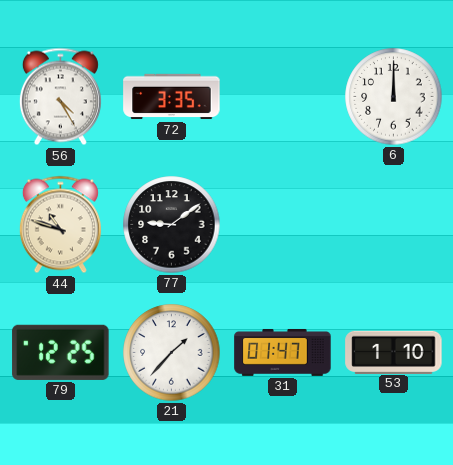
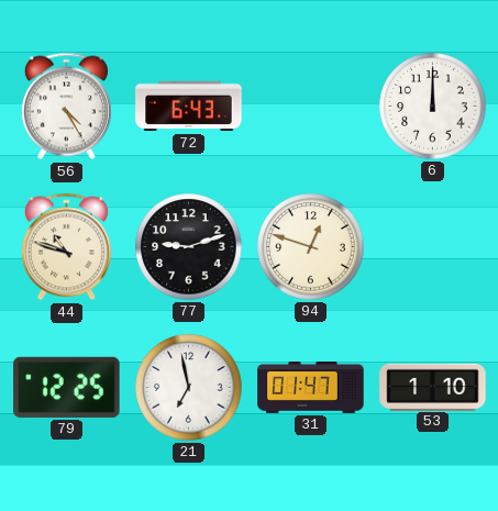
72: 3:35 -> 6:43 (189, 107)
77: 9:09 -> 9:12 (189, 247)
94: none -> 12:48 (311, 247)
21: 1:37 -> 6:58 (189, 388)
